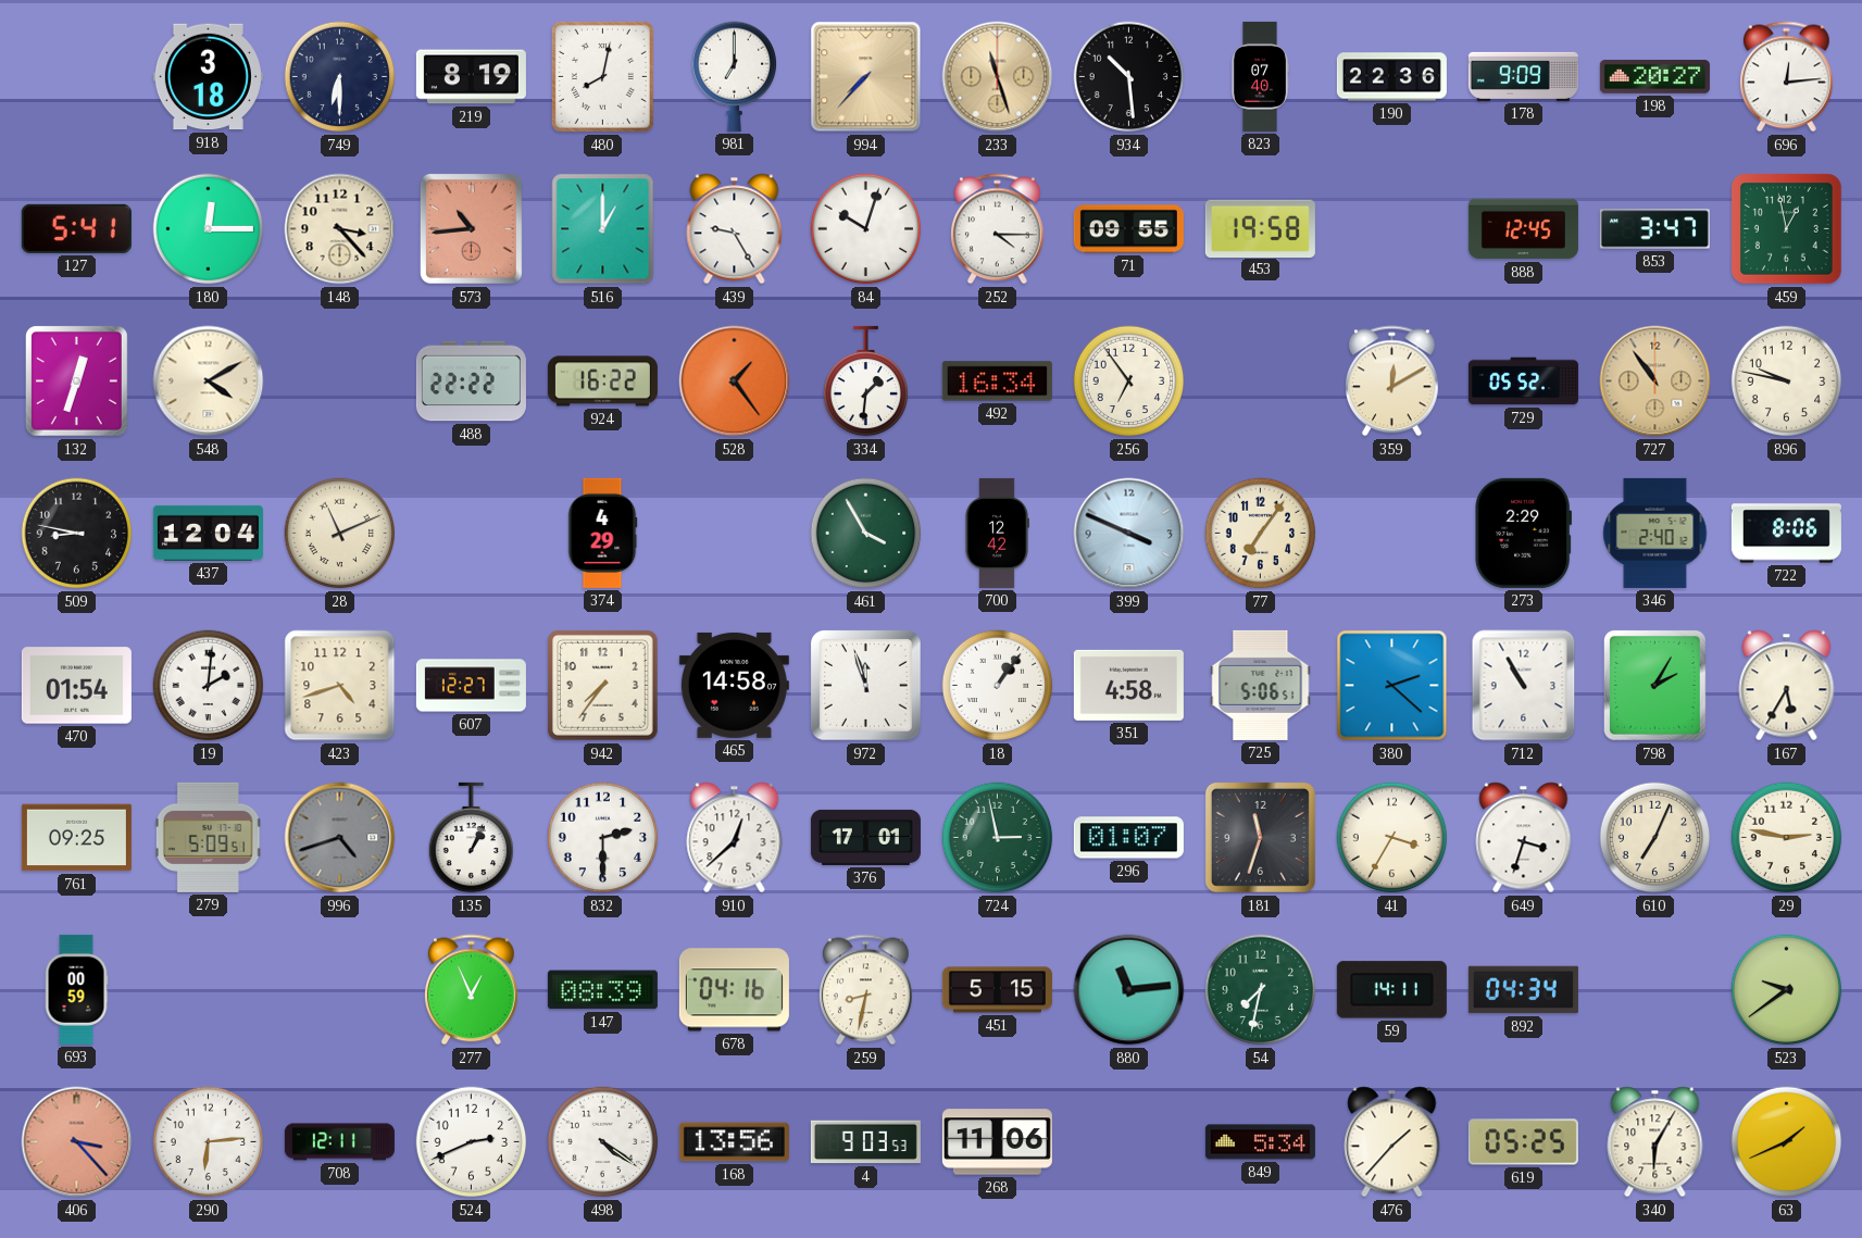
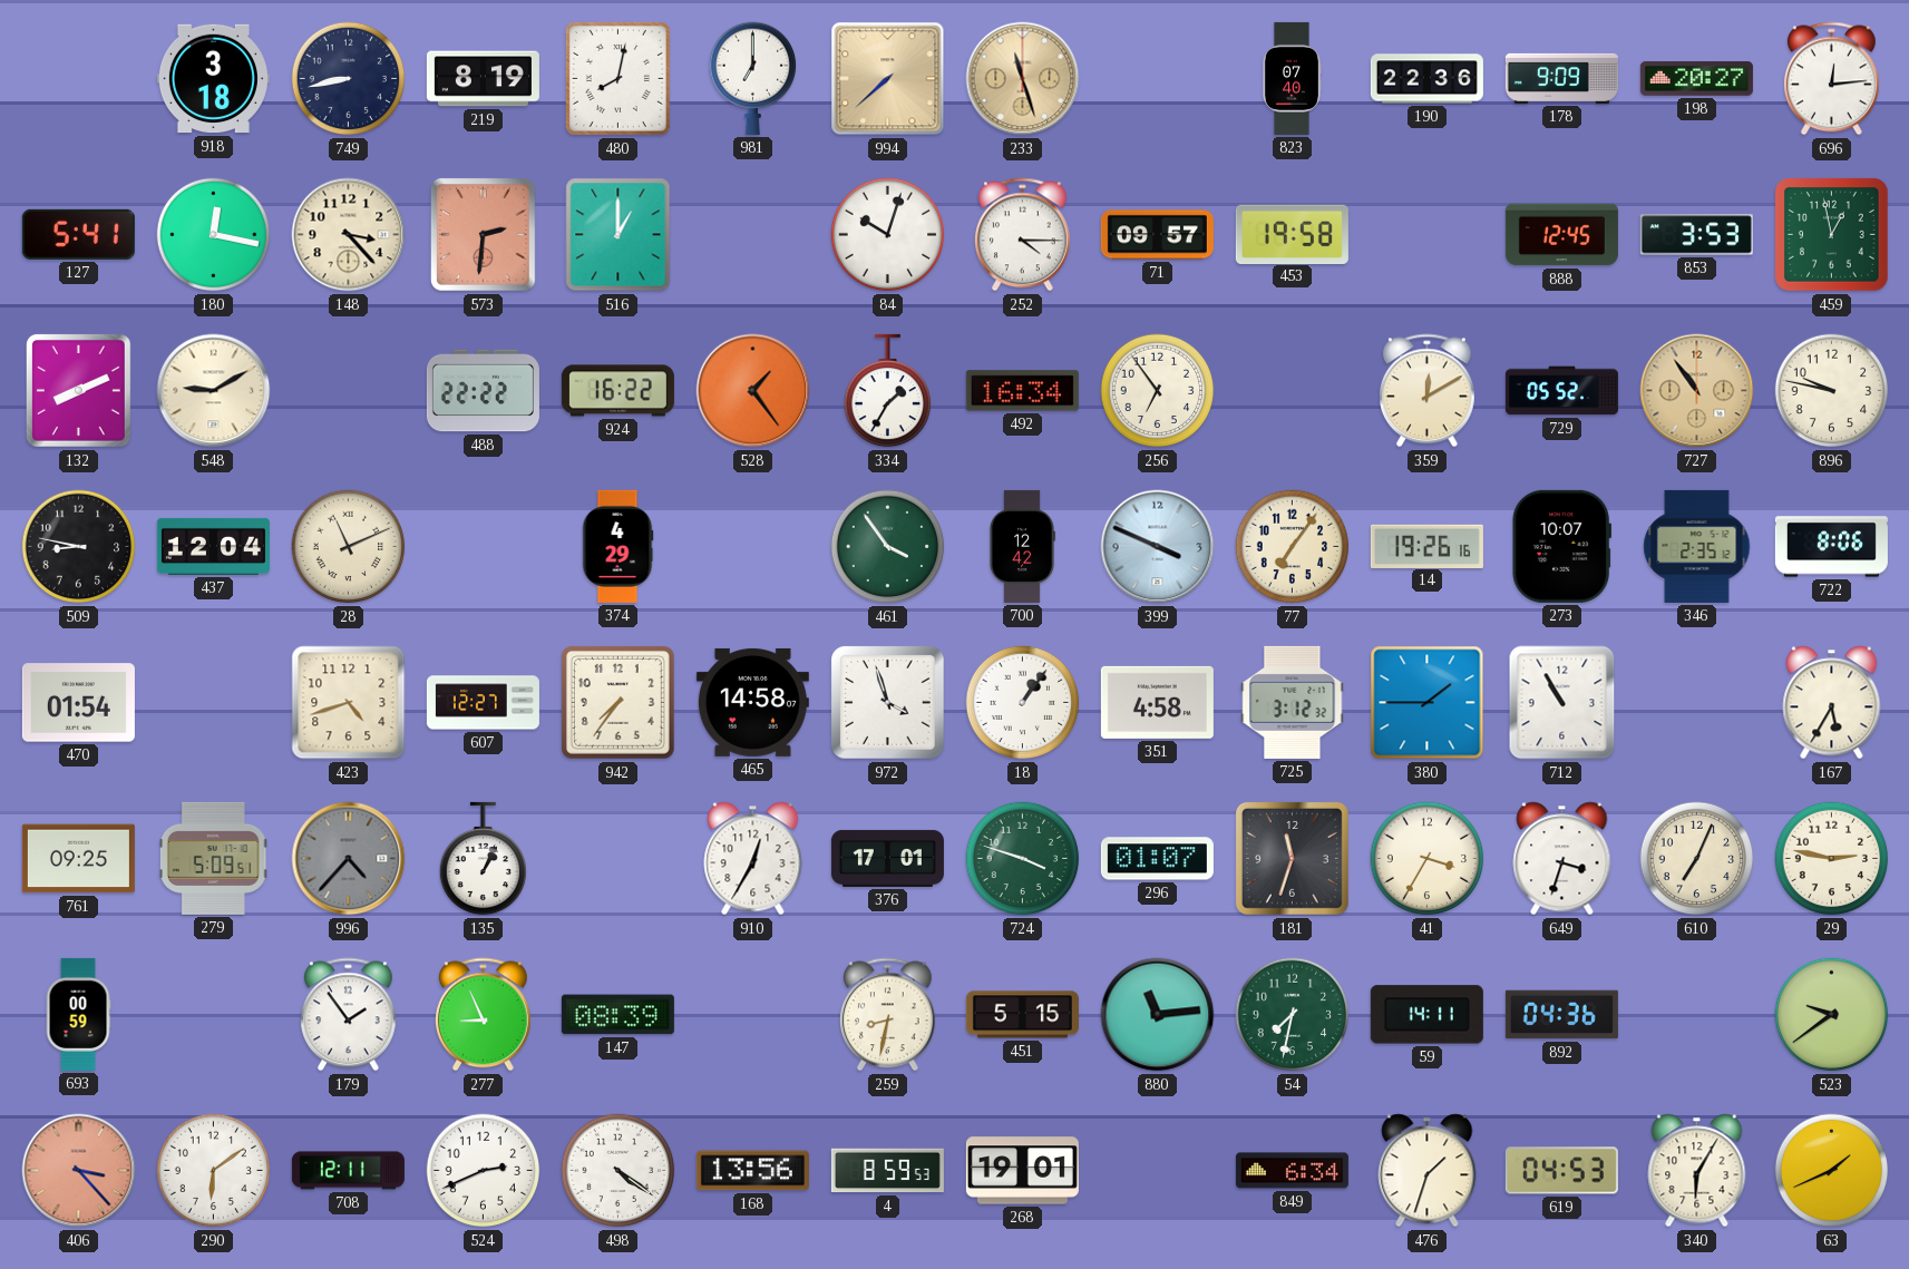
749: 6:30 -> 8:43 (349, 79)
994: 7:37 -> 7:38 (888, 79)
934: 10:29 -> none (1129, 77)
180: 12:15 -> 12:17 (214, 235)
573: 10:44 -> 2:31 (483, 234)
439: 9:25 -> none (735, 229)
71: 09:55 -> 09:57 (1157, 235)
853: 3:47 -> 3:53 (1696, 235)
132: 12:33 -> 8:11 (78, 390)
548: 4:10 -> 9:10 (214, 391)
334: 1:31 -> 1:35 (888, 391)
461: 3:55 -> 3:54 (888, 547)
14: none -> 19:26 (1426, 546)
273: 2:29 -> 10:07 (1561, 546)
346: 2:40 -> 2:35 (1697, 546)
19: 2:01 -> none (209, 686)
972: 11:57 -> 3:57 (888, 703)
725: 5:06 -> 3:12 (1293, 702)
380: 2:22 -> 1:45 (1428, 703)
798: 2:05 -> none (1654, 685)
996: 4:42 -> 4:37 (349, 859)
832: 2:30 -> none (603, 838)
910: 12:38 -> 12:35 (753, 859)
724: 2:58 -> 3:48 (1023, 859)
179: none -> 1:54 (349, 1015)
277: 12:56 -> 8:56 (484, 1015)
678: 04:16 -> none (734, 990)
892: 04:34 -> 04:36 (1561, 1015)
290: 6:14 -> 6:09 (214, 1171)
4: 9:03 -> 8:59 (887, 1171)
268: 11:06 -> 19:01 (1022, 1171)
849: 5:34 -> 6:34 (1292, 1171)
476: 1:37 -> 1:33 (1428, 1171)
619: 05:25 -> 04:53 (1561, 1171)
